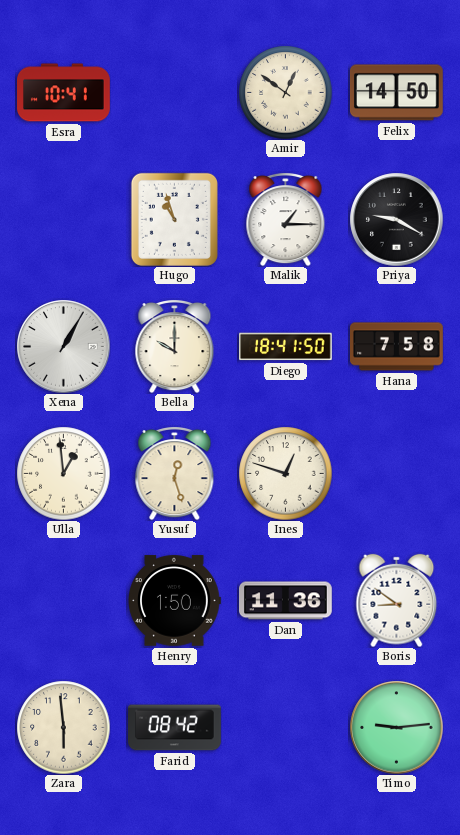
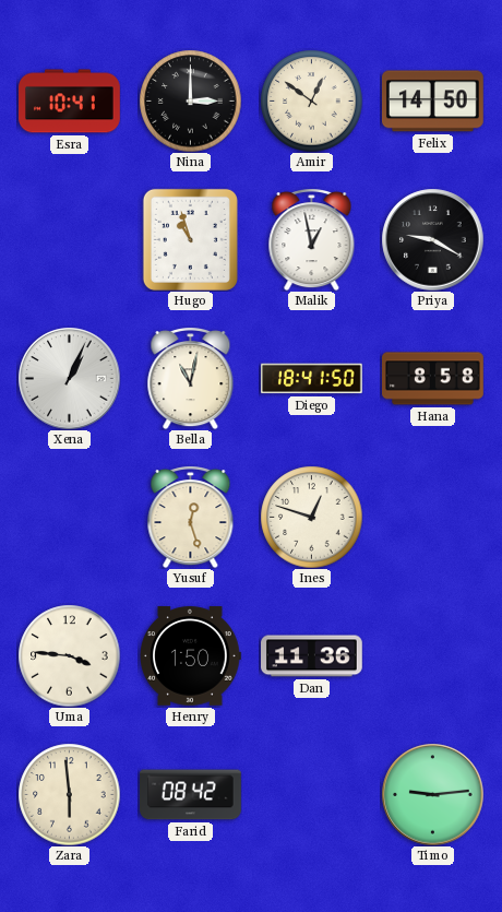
Nina: none -> 3:00 (190, 100)
Malik: 1:15 -> 12:58 (312, 240)
Xena: 1:05 -> 1:04 (69, 378)
Bella: 10:00 -> 11:02 (191, 379)
Hana: 7:58 -> 8:58 (433, 379)
Ulla: 12:59 -> none (63, 473)
Uma: none -> 3:46 (69, 655)
Boris: 8:51 -> none (397, 600)
